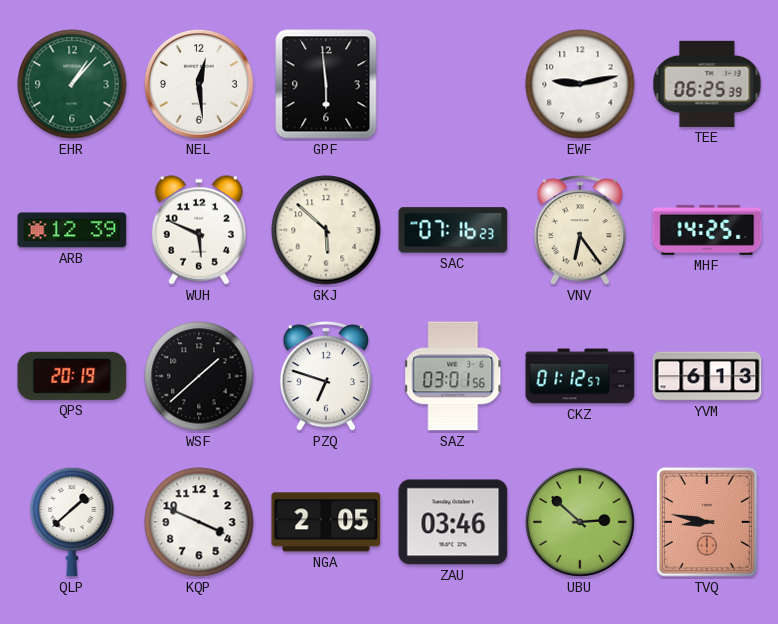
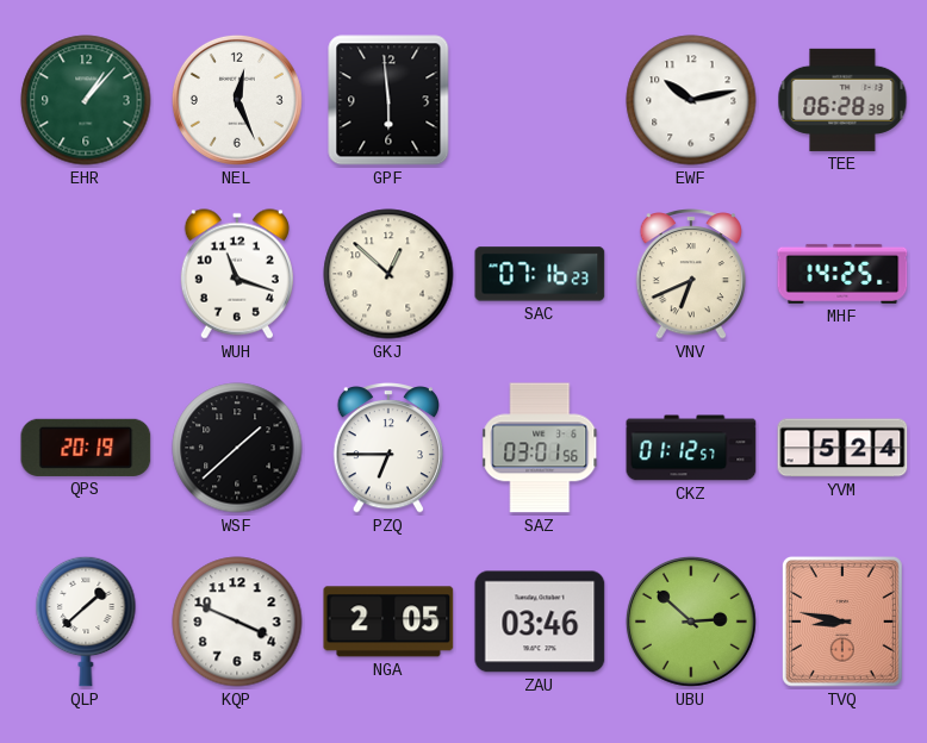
NEL: 12:29 -> 12:26 (237, 100)
EWF: 9:13 -> 10:13 (691, 100)
TEE: 06:25 -> 06:28 (842, 100)
ARB: 12:39 -> none (72, 230)
WUH: 5:49 -> 11:18 (237, 274)
GKJ: 5:52 -> 12:52 (388, 274)
VNV: 6:24 -> 6:41 (690, 275)
PZQ: 6:48 -> 6:45 (387, 449)
YVM: 6:13 -> 5:24 (842, 448)
